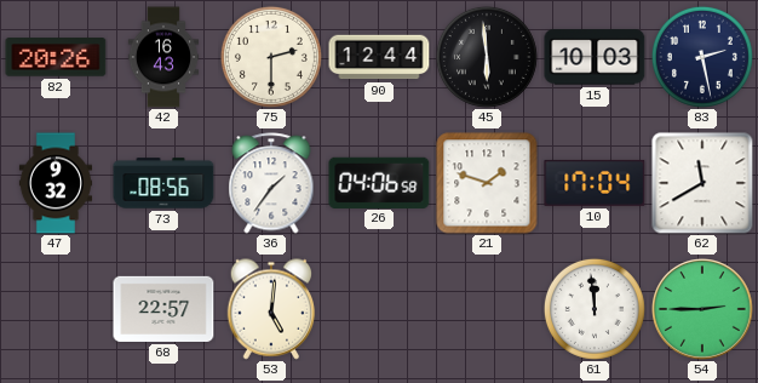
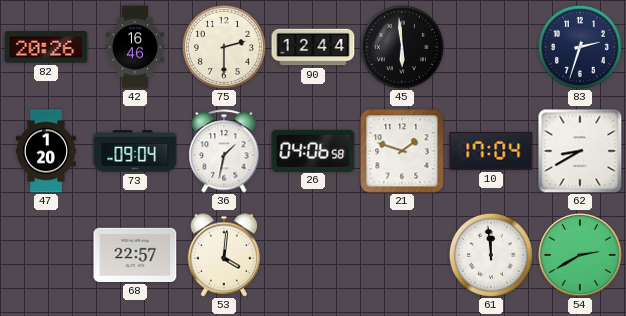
42: 16:43 -> 16:46 (135, 47)
15: 10:03 -> none (595, 57)
83: 2:28 -> 2:33 (580, 47)
47: 9:32 -> 1:20 (45, 151)
73: 08:56 -> 09:04 (135, 151)
36: 1:36 -> 1:32 (224, 151)
62: 11:40 -> 8:40 (580, 151)
53: 5:01 -> 4:01 (224, 255)
54: 2:45 -> 2:40 (581, 256)
